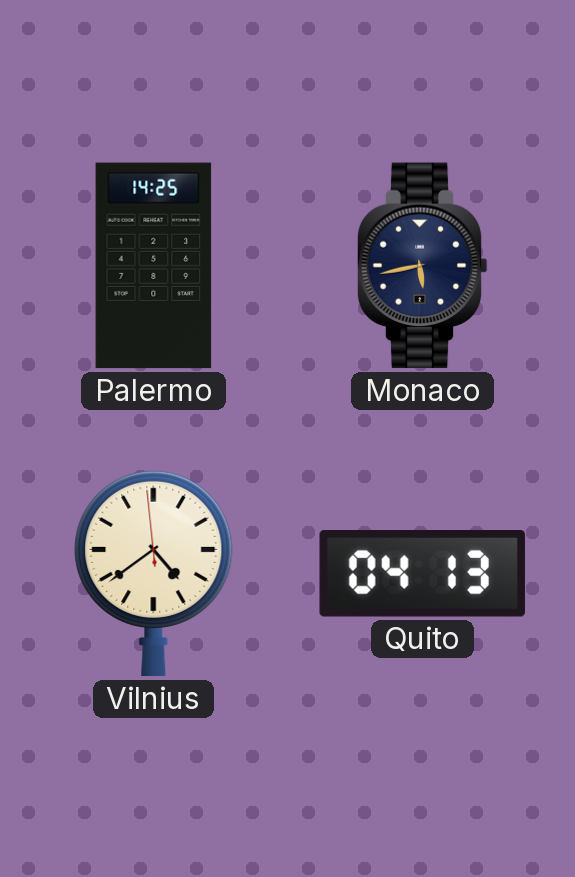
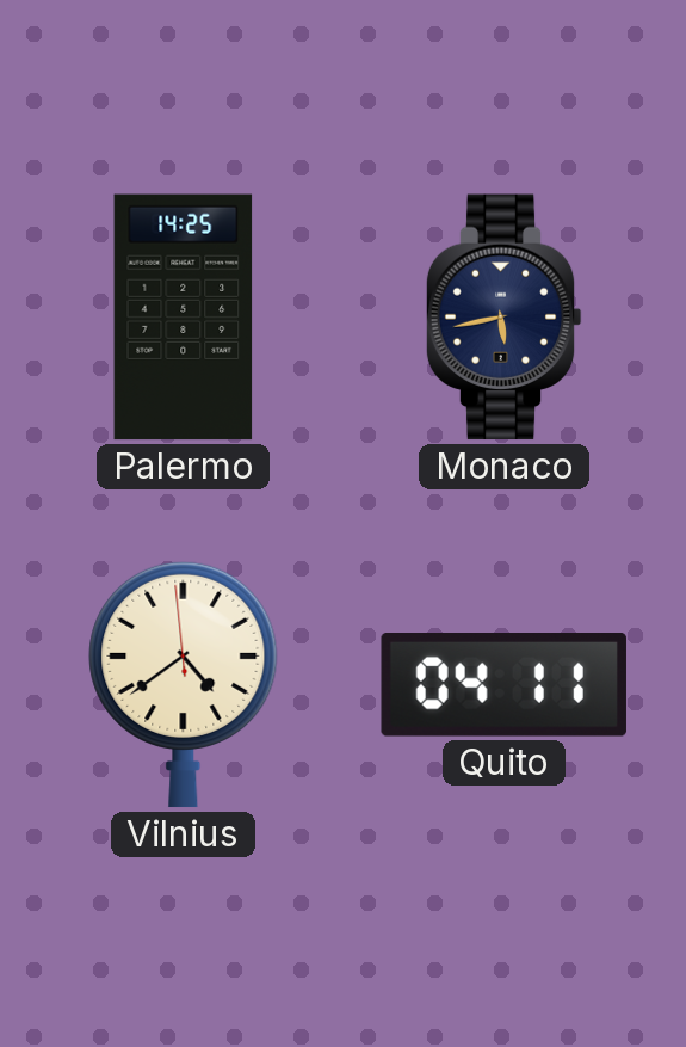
Quito: 04:13 -> 04:11 (503, 685)
